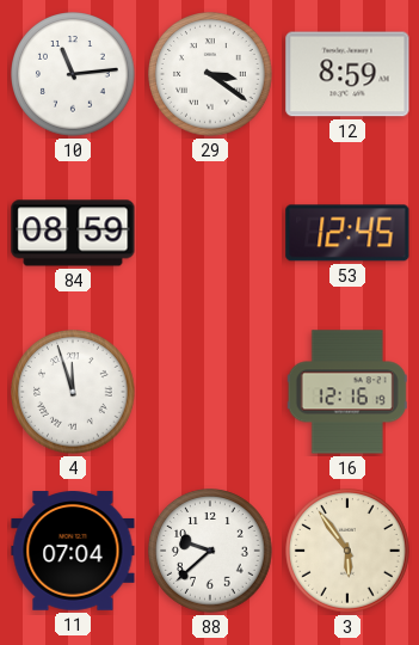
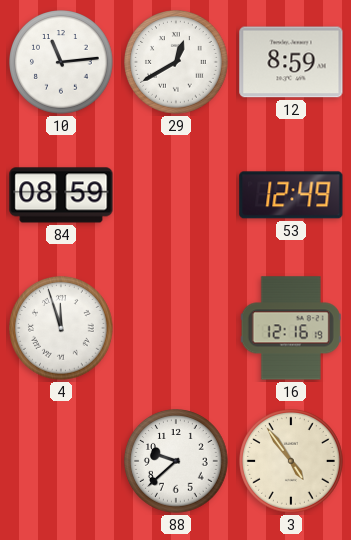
29: 3:21 -> 12:40 (176, 62)
53: 12:45 -> 12:49 (291, 195)
11: 07:04 -> none (73, 551)
3: 5:54 -> 4:54 (291, 461)
